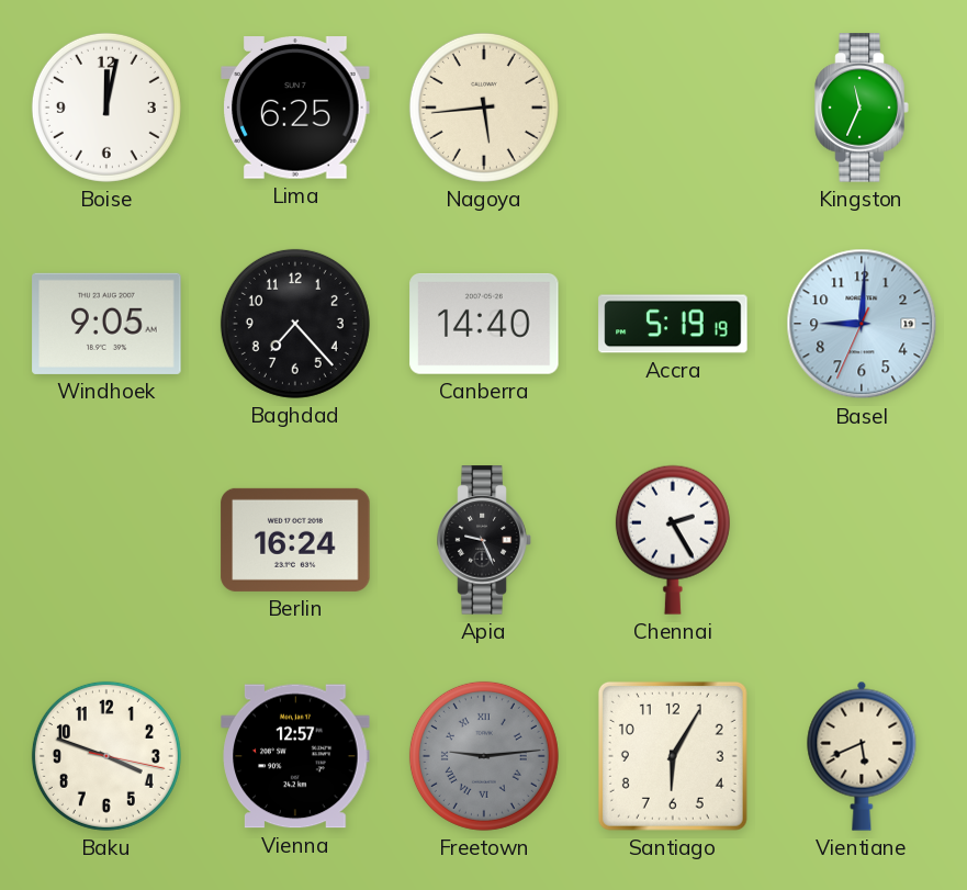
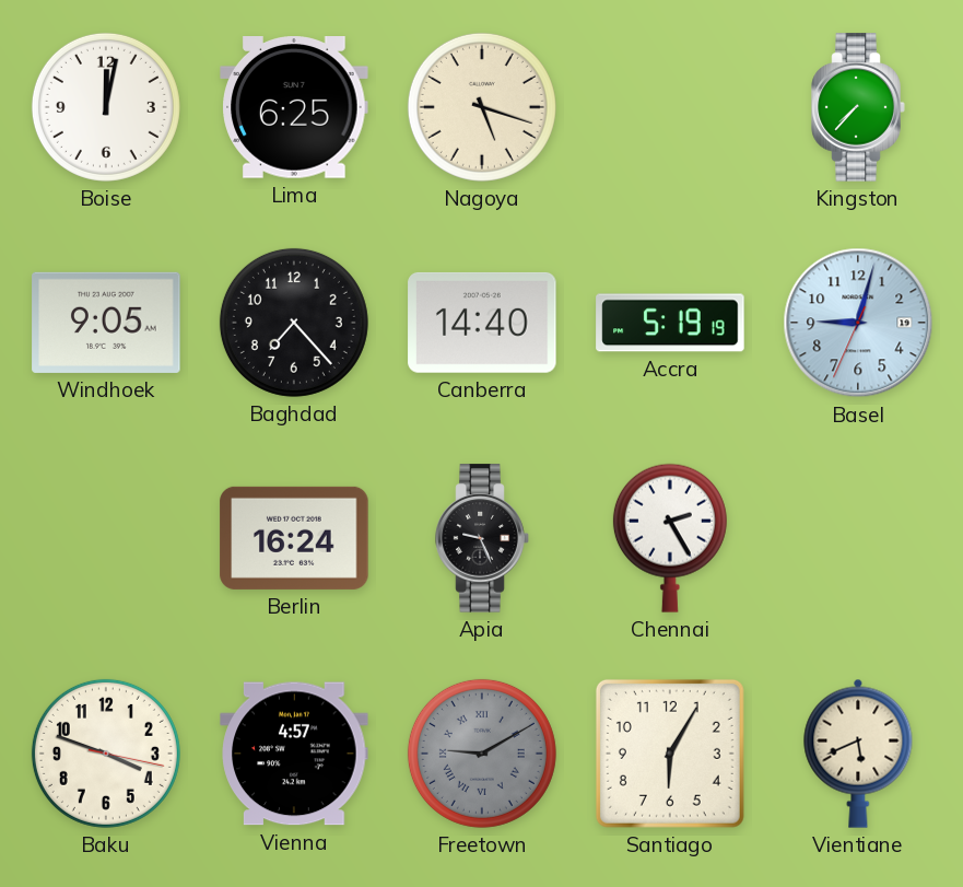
Nagoya: 5:44 -> 5:18 (482, 107)
Kingston: 11:34 -> 7:37 (858, 107)
Basel: 9:00 -> 9:02 (858, 323)
Vienna: 12:57 -> 4:57 (294, 754)
Freetown: 9:14 -> 9:10 (482, 754)
